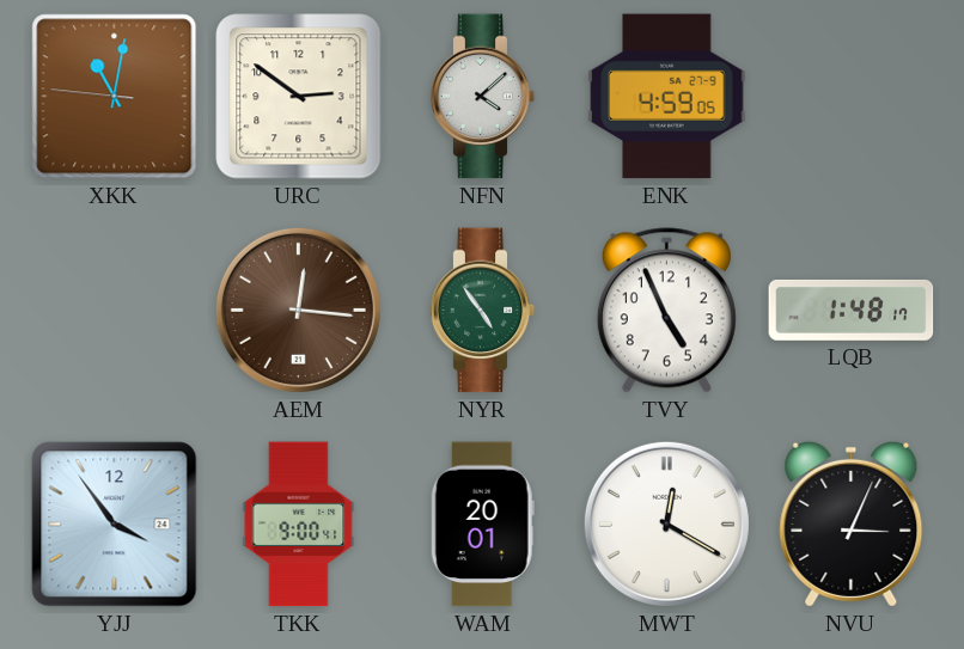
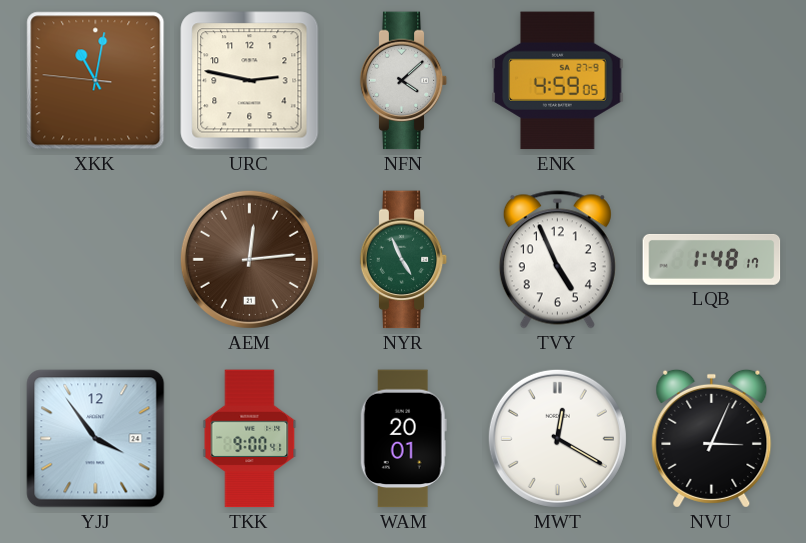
URC: 2:51 -> 2:47 (250, 81)
AEM: 12:16 -> 12:14 (249, 259)
NYR: 4:54 -> 4:56 (404, 260)
